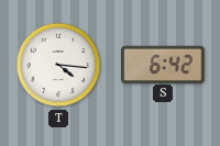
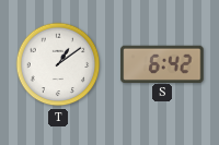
T: 4:16 -> 1:09 (58, 64)
